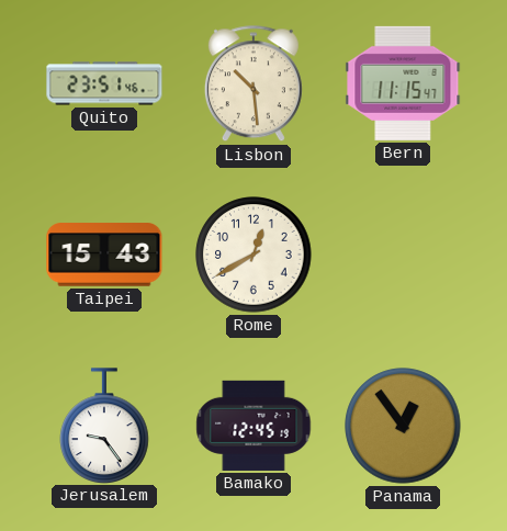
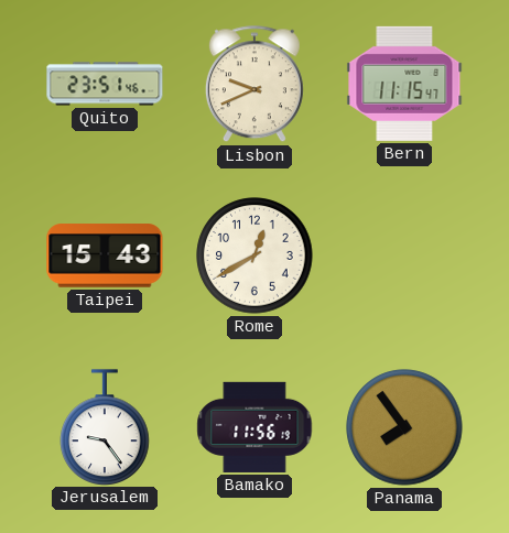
Lisbon: 10:29 -> 9:41 (254, 85)
Bamako: 12:45 -> 11:56 (254, 427)
Panama: 12:54 -> 7:54 (404, 427)
